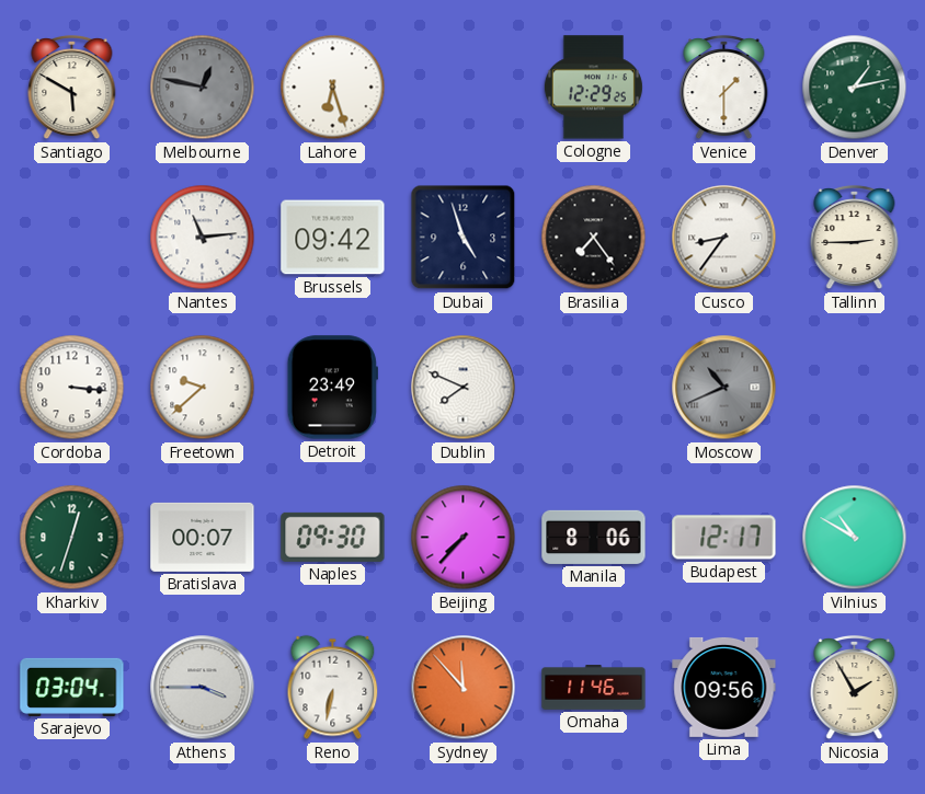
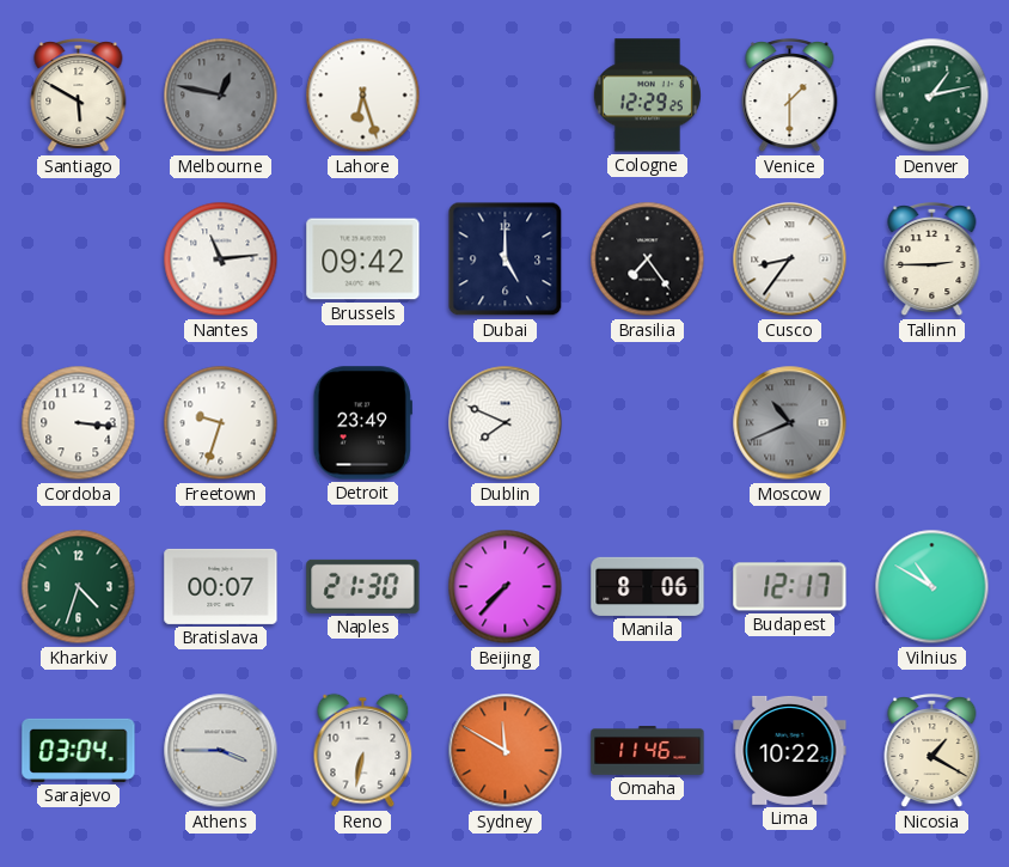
Dubai: 4:57 -> 5:00 (506, 260)
Freetown: 9:38 -> 9:33 (221, 423)
Kharkiv: 12:33 -> 4:33 (79, 587)
Naples: 09:30 -> 21:30 (363, 586)
Sydney: 11:53 -> 11:50 (506, 751)
Lima: 09:56 -> 10:22 (790, 750)
Nicosia: 1:55 -> 1:20 (932, 751)
